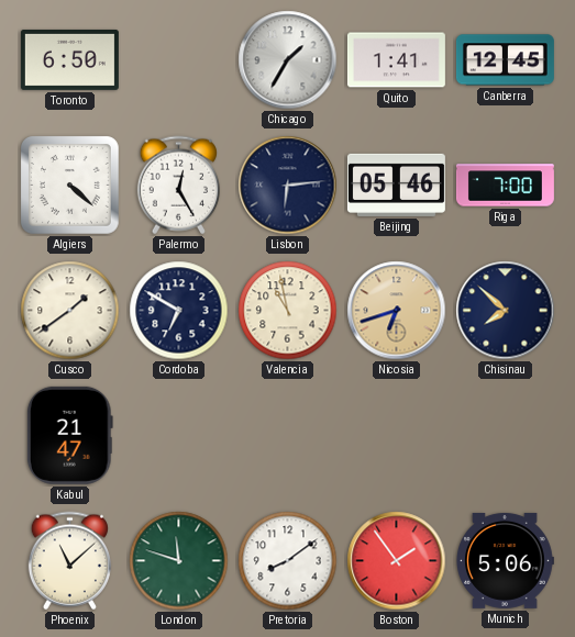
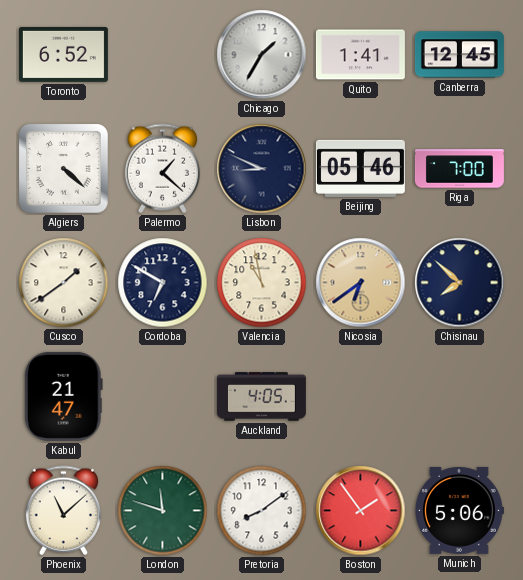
Toronto: 6:50 -> 6:52 (63, 54)
Palermo: 12:25 -> 1:22 (162, 169)
Lisbon: 6:14 -> 8:49 (262, 169)
Nicosia: 6:42 -> 6:39 (361, 283)
Auckland: none -> 4:05 (261, 397)
